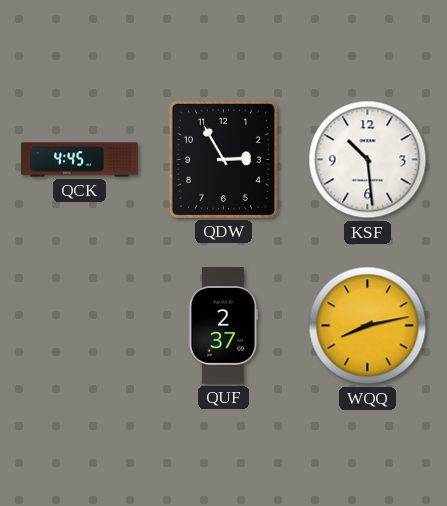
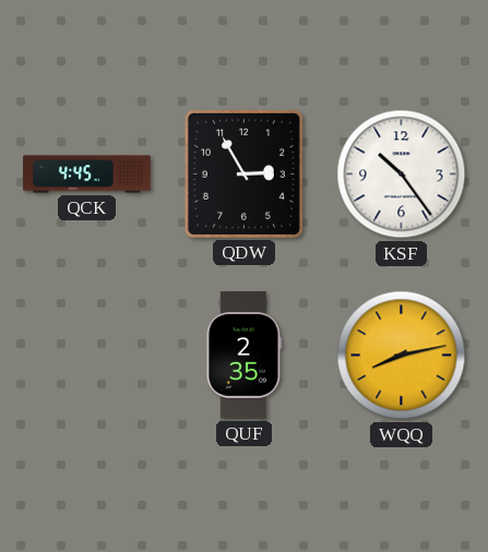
KSF: 10:29 -> 10:24 (402, 175)
QUF: 2:37 -> 2:35 (243, 356)
